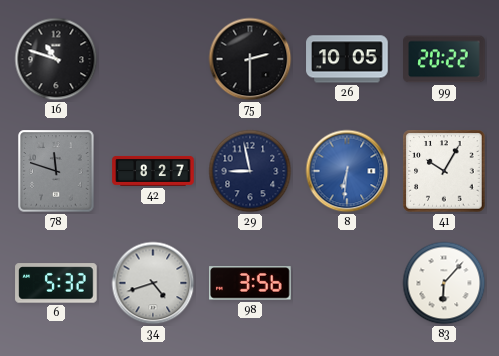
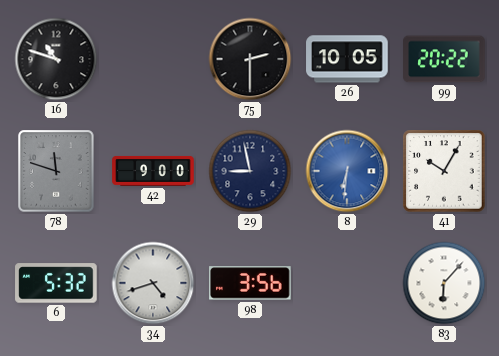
42: 8:27 -> 9:00 (153, 171)
